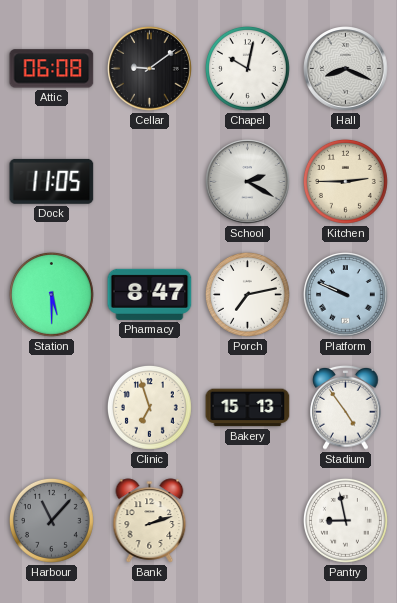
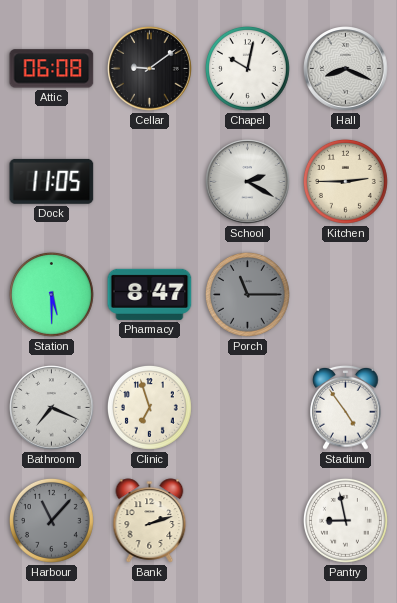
Porch: 7:13 -> 11:15 (247, 294)
Porch dial: white -> grey (247, 294)
Platform: 9:49 -> none (346, 295)
Bathroom: none -> 7:19 (52, 408)
Bakery: 15:13 -> none (248, 408)
